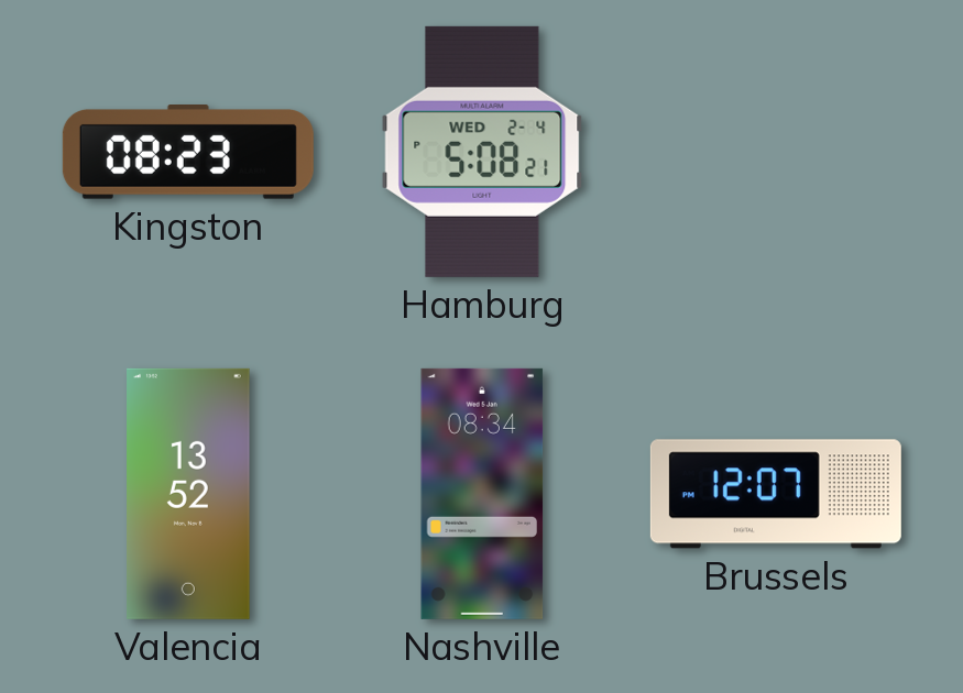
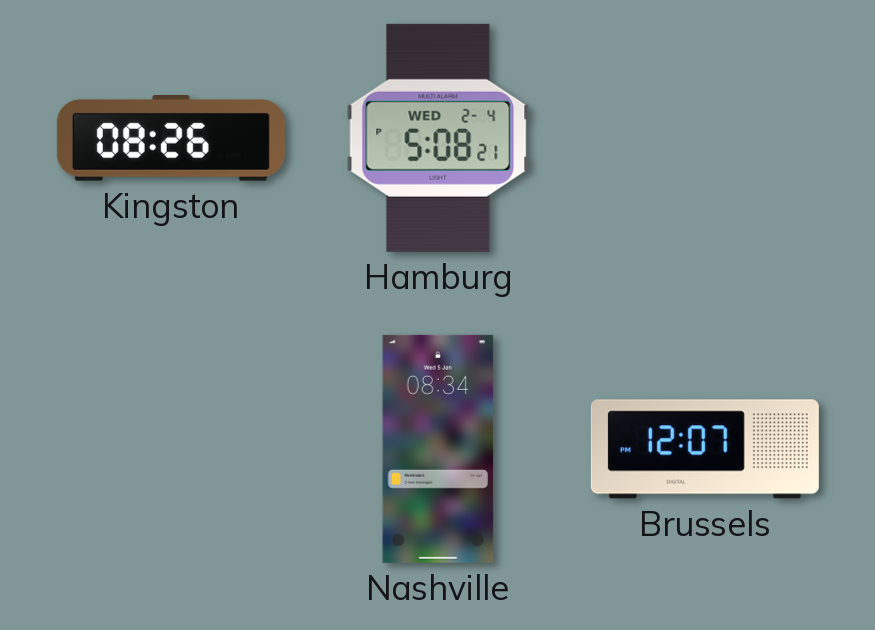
Kingston: 08:23 -> 08:26 (171, 139)
Valencia: 13:52 -> none (188, 494)
